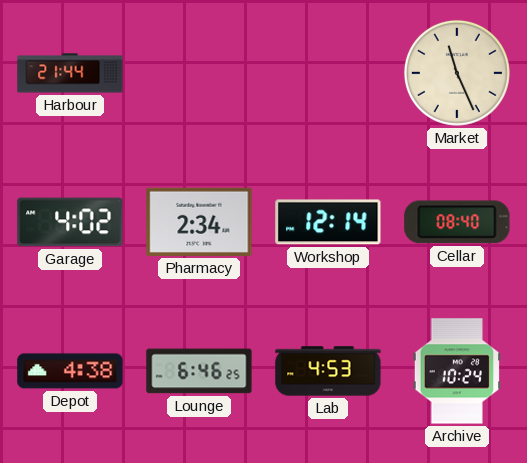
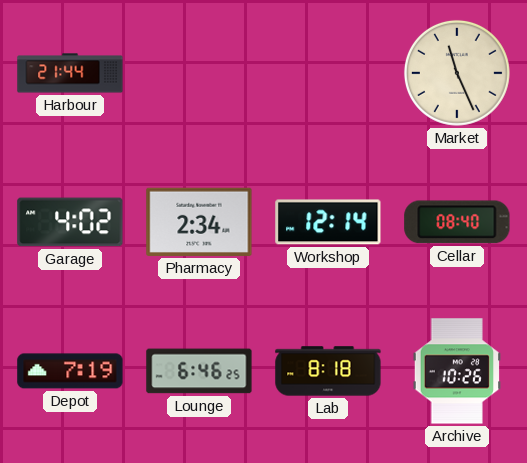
Depot: 4:38 -> 7:19 (70, 371)
Lab: 4:53 -> 8:18 (328, 371)
Archive: 10:24 -> 10:26 (457, 371)
